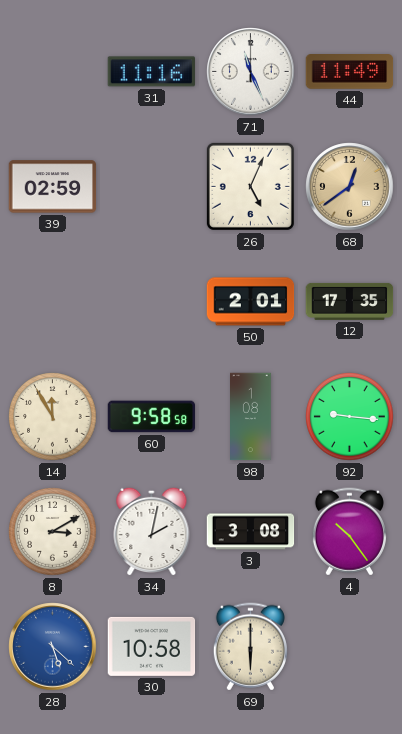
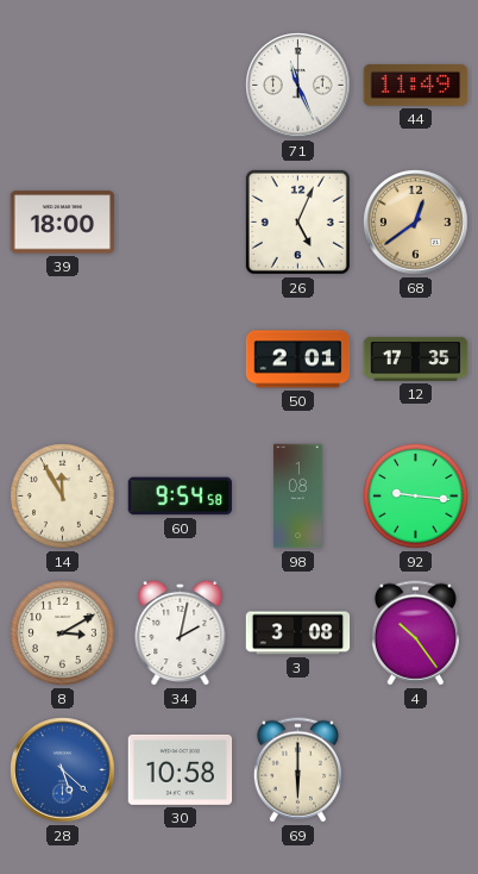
31: 11:16 -> none (151, 72)
39: 02:59 -> 18:00 (63, 223)
60: 9:58 -> 9:54 (181, 497)
